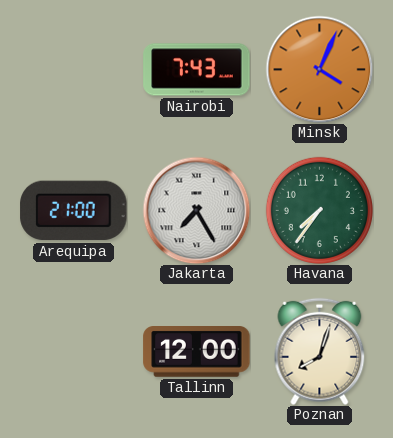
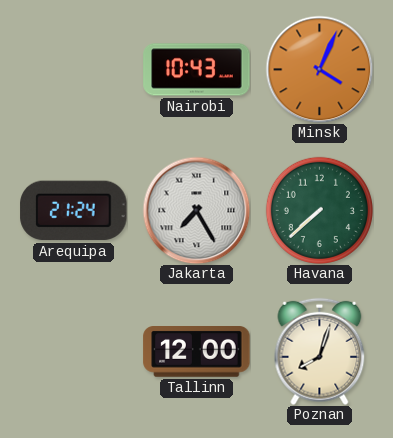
Nairobi: 7:43 -> 10:43 (197, 70)
Arequipa: 21:00 -> 21:24 (74, 211)
Havana: 7:36 -> 7:38 (319, 210)
